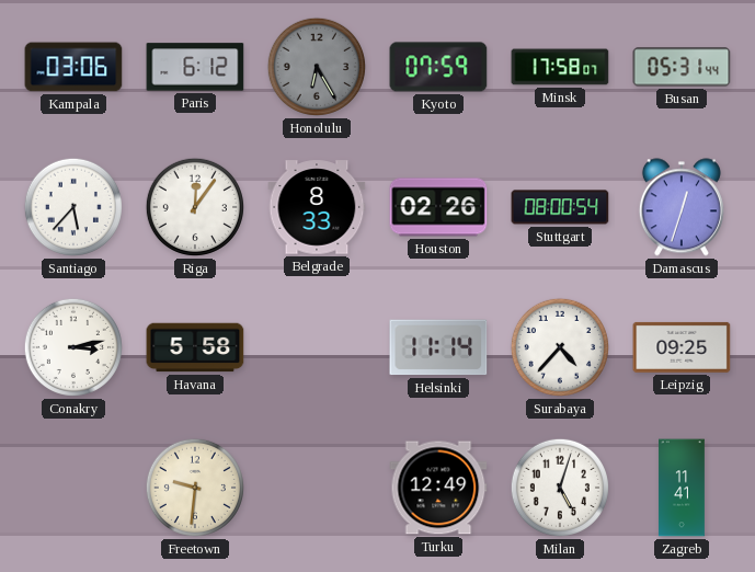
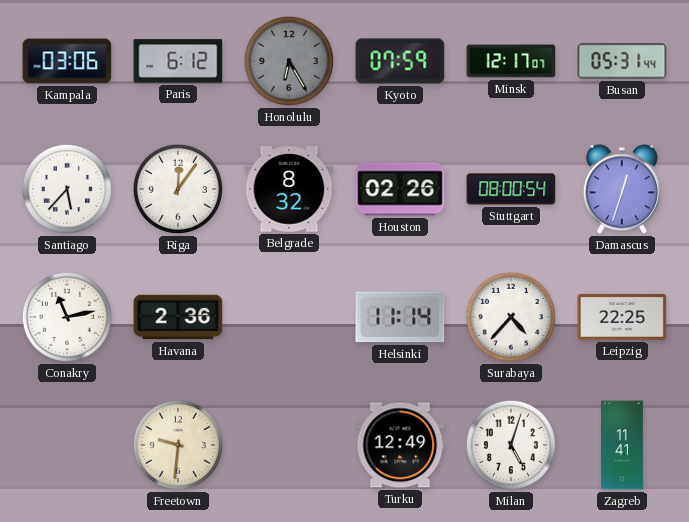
Minsk: 17:58 -> 12:17 (511, 61)
Belgrade: 8:33 -> 8:32 (289, 189)
Conakry: 3:13 -> 11:13 (67, 317)
Havana: 5:58 -> 2:36 (178, 317)
Leipzig: 09:25 -> 22:25 (622, 317)
